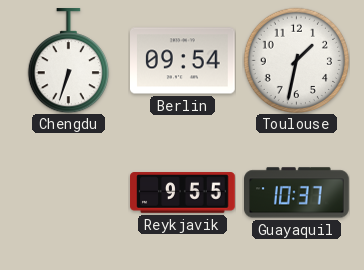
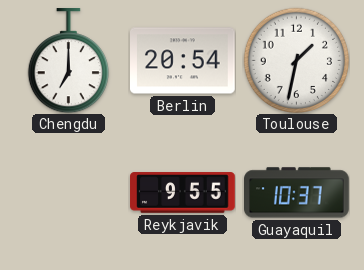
Chengdu: 6:33 -> 7:00 (68, 61)
Berlin: 09:54 -> 20:54 (183, 61)
